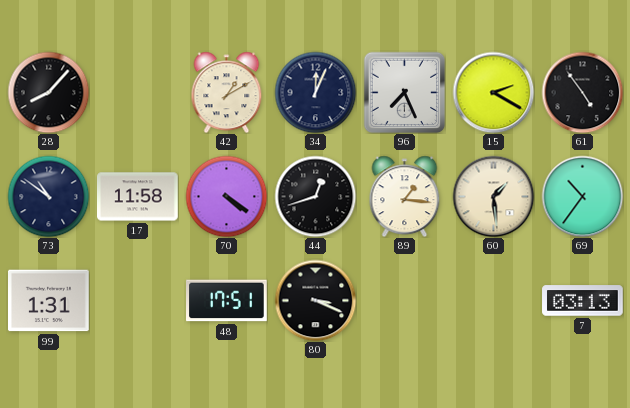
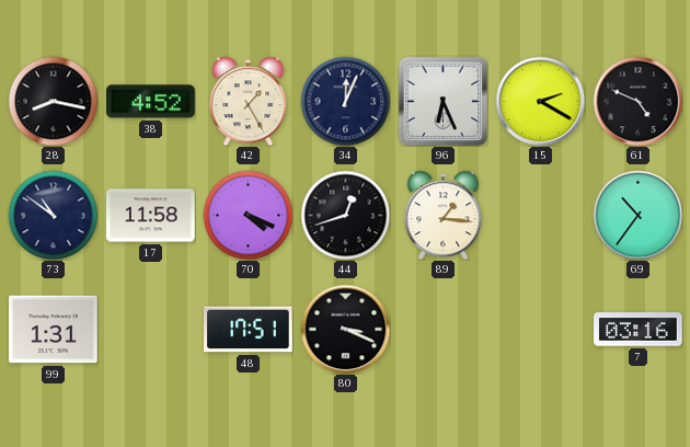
28: 8:07 -> 8:17 (53, 101)
38: none -> 4:52 (151, 102)
42: 1:10 -> 1:25 (249, 101)
96: 7:26 -> 6:26 (442, 101)
61: 4:54 -> 4:49 (637, 101)
70: 4:21 -> 4:19 (248, 215)
60: 1:29 -> none (493, 196)
7: 03:13 -> 03:16 (639, 330)
